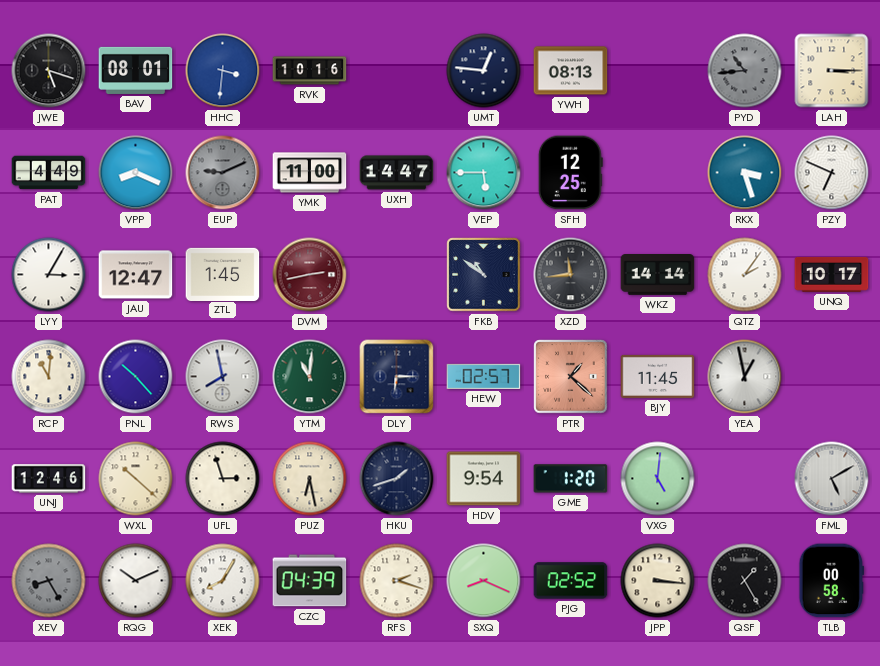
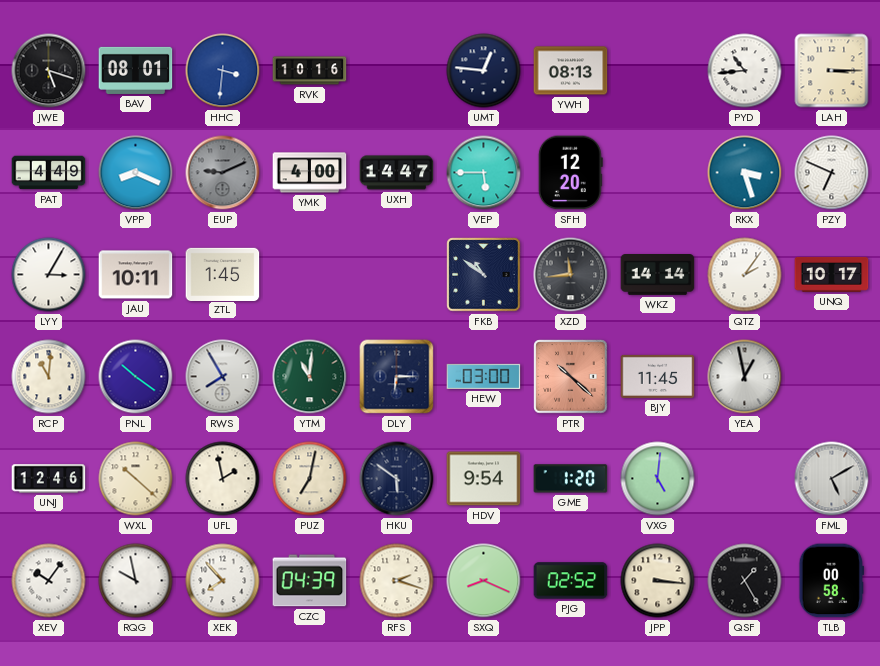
PYD dial: grey -> white (745, 71)
YMK: 11:00 -> 4:00 (310, 173)
SFH: 12:25 -> 12:20 (570, 173)
JAU: 12:47 -> 10:11 (136, 275)
DVM: 2:43 -> none (310, 275)
PNL: 10:23 -> 10:21 (136, 377)
RWS: 7:58 -> 7:55 (223, 377)
HEW: 02:57 -> 03:00 (484, 376)
PTR: 1:22 -> 10:22 (571, 377)
UFL: 2:57 -> 1:58 (223, 479)
PUZ: 6:28 -> 7:02 (310, 479)
HKU: 1:42 -> 5:51 (397, 479)
XEV: 8:25 -> 10:06 (49, 581)
XEV dial: grey -> white (49, 581)
RQG: 10:11 -> 9:58 (136, 581)
XEK: 8:05 -> 7:53 (223, 581)
